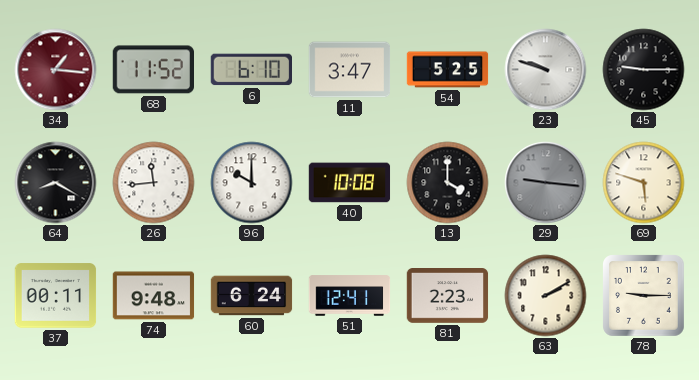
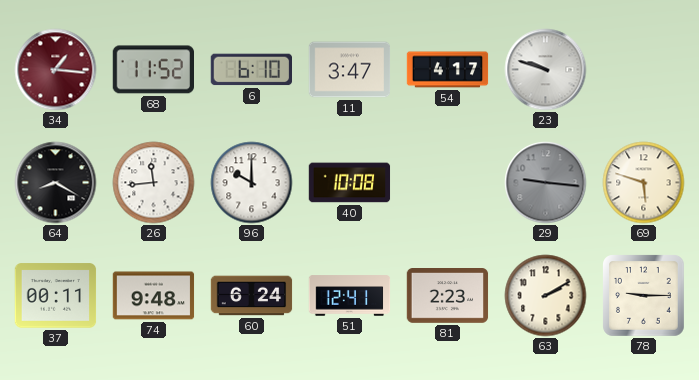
54: 5:25 -> 4:17 (448, 70)
45: 9:15 -> none (644, 70)
13: 4:00 -> none (448, 183)
